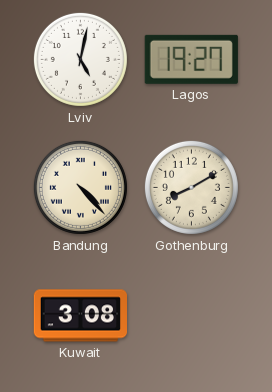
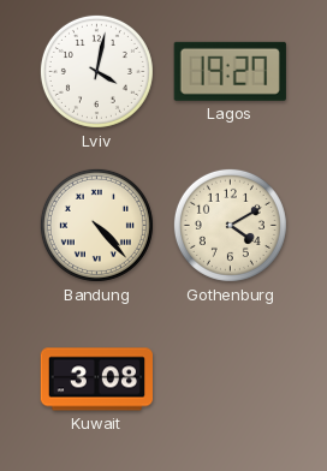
Lviv: 5:02 -> 4:02 (96, 71)
Gothenburg: 8:10 -> 4:10 (230, 225)
